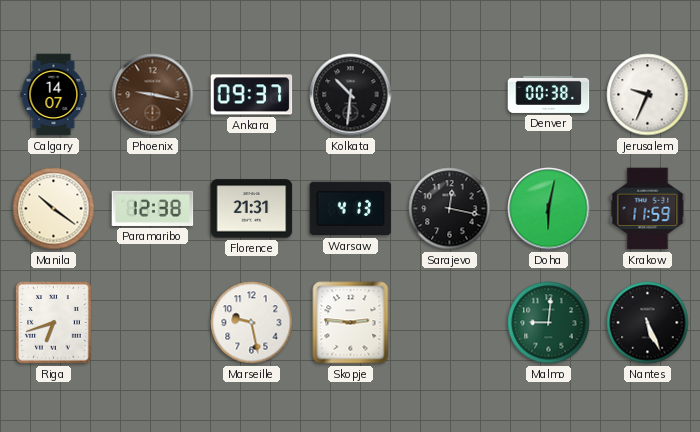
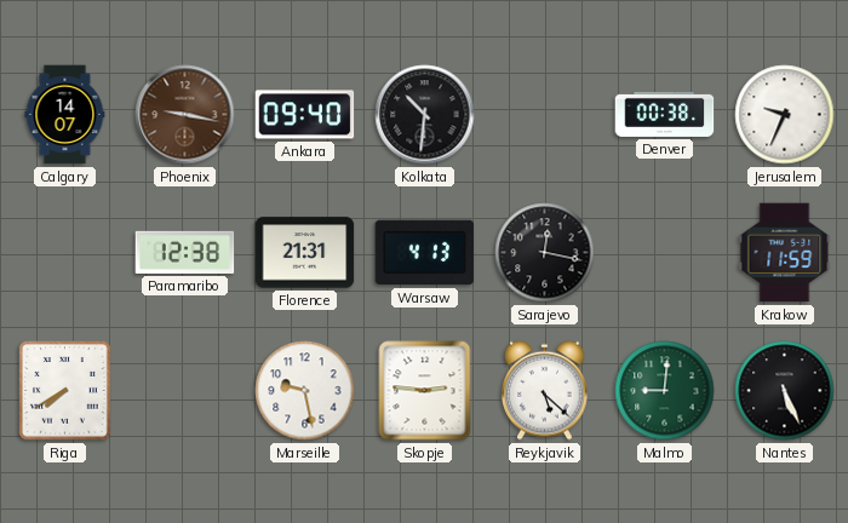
Ankara: 09:37 -> 09:40 (305, 115)
Manila: 10:21 -> none (54, 209)
Doha: 6:02 -> none (549, 209)
Riga: 6:42 -> 7:40 (65, 391)
Reykjavik: none -> 5:22 (545, 390)
